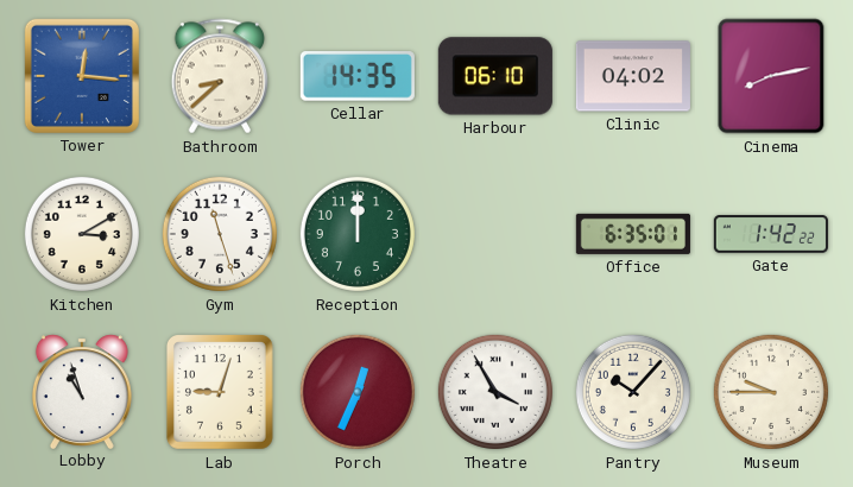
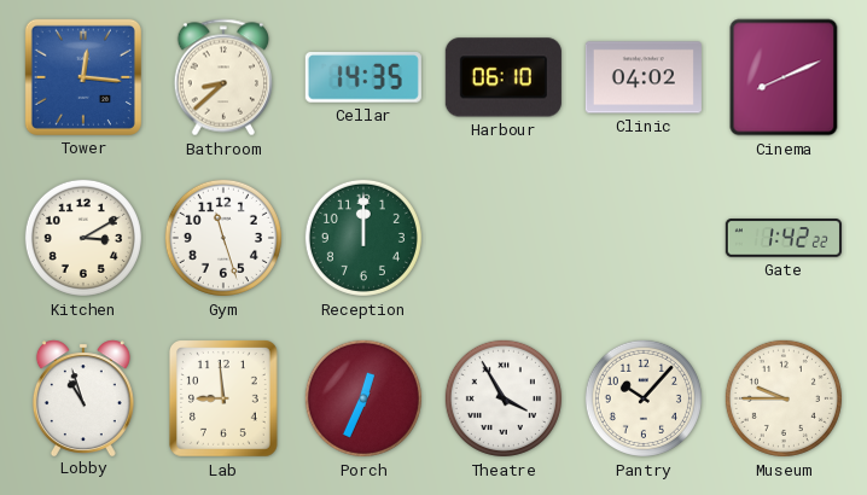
Cinema: 8:13 -> 8:11 (784, 77)
Office: 6:35 -> none (633, 234)
Lab: 9:03 -> 8:59 (225, 400)
